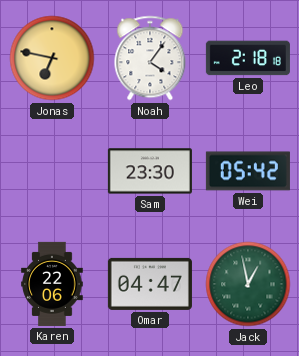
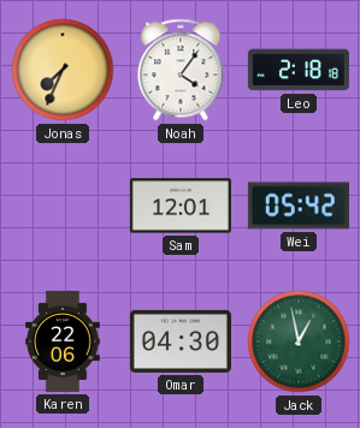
Jonas: 6:47 -> 7:34 (63, 70)
Sam: 23:30 -> 12:01 (181, 206)
Omar: 04:47 -> 04:30 (181, 341)
